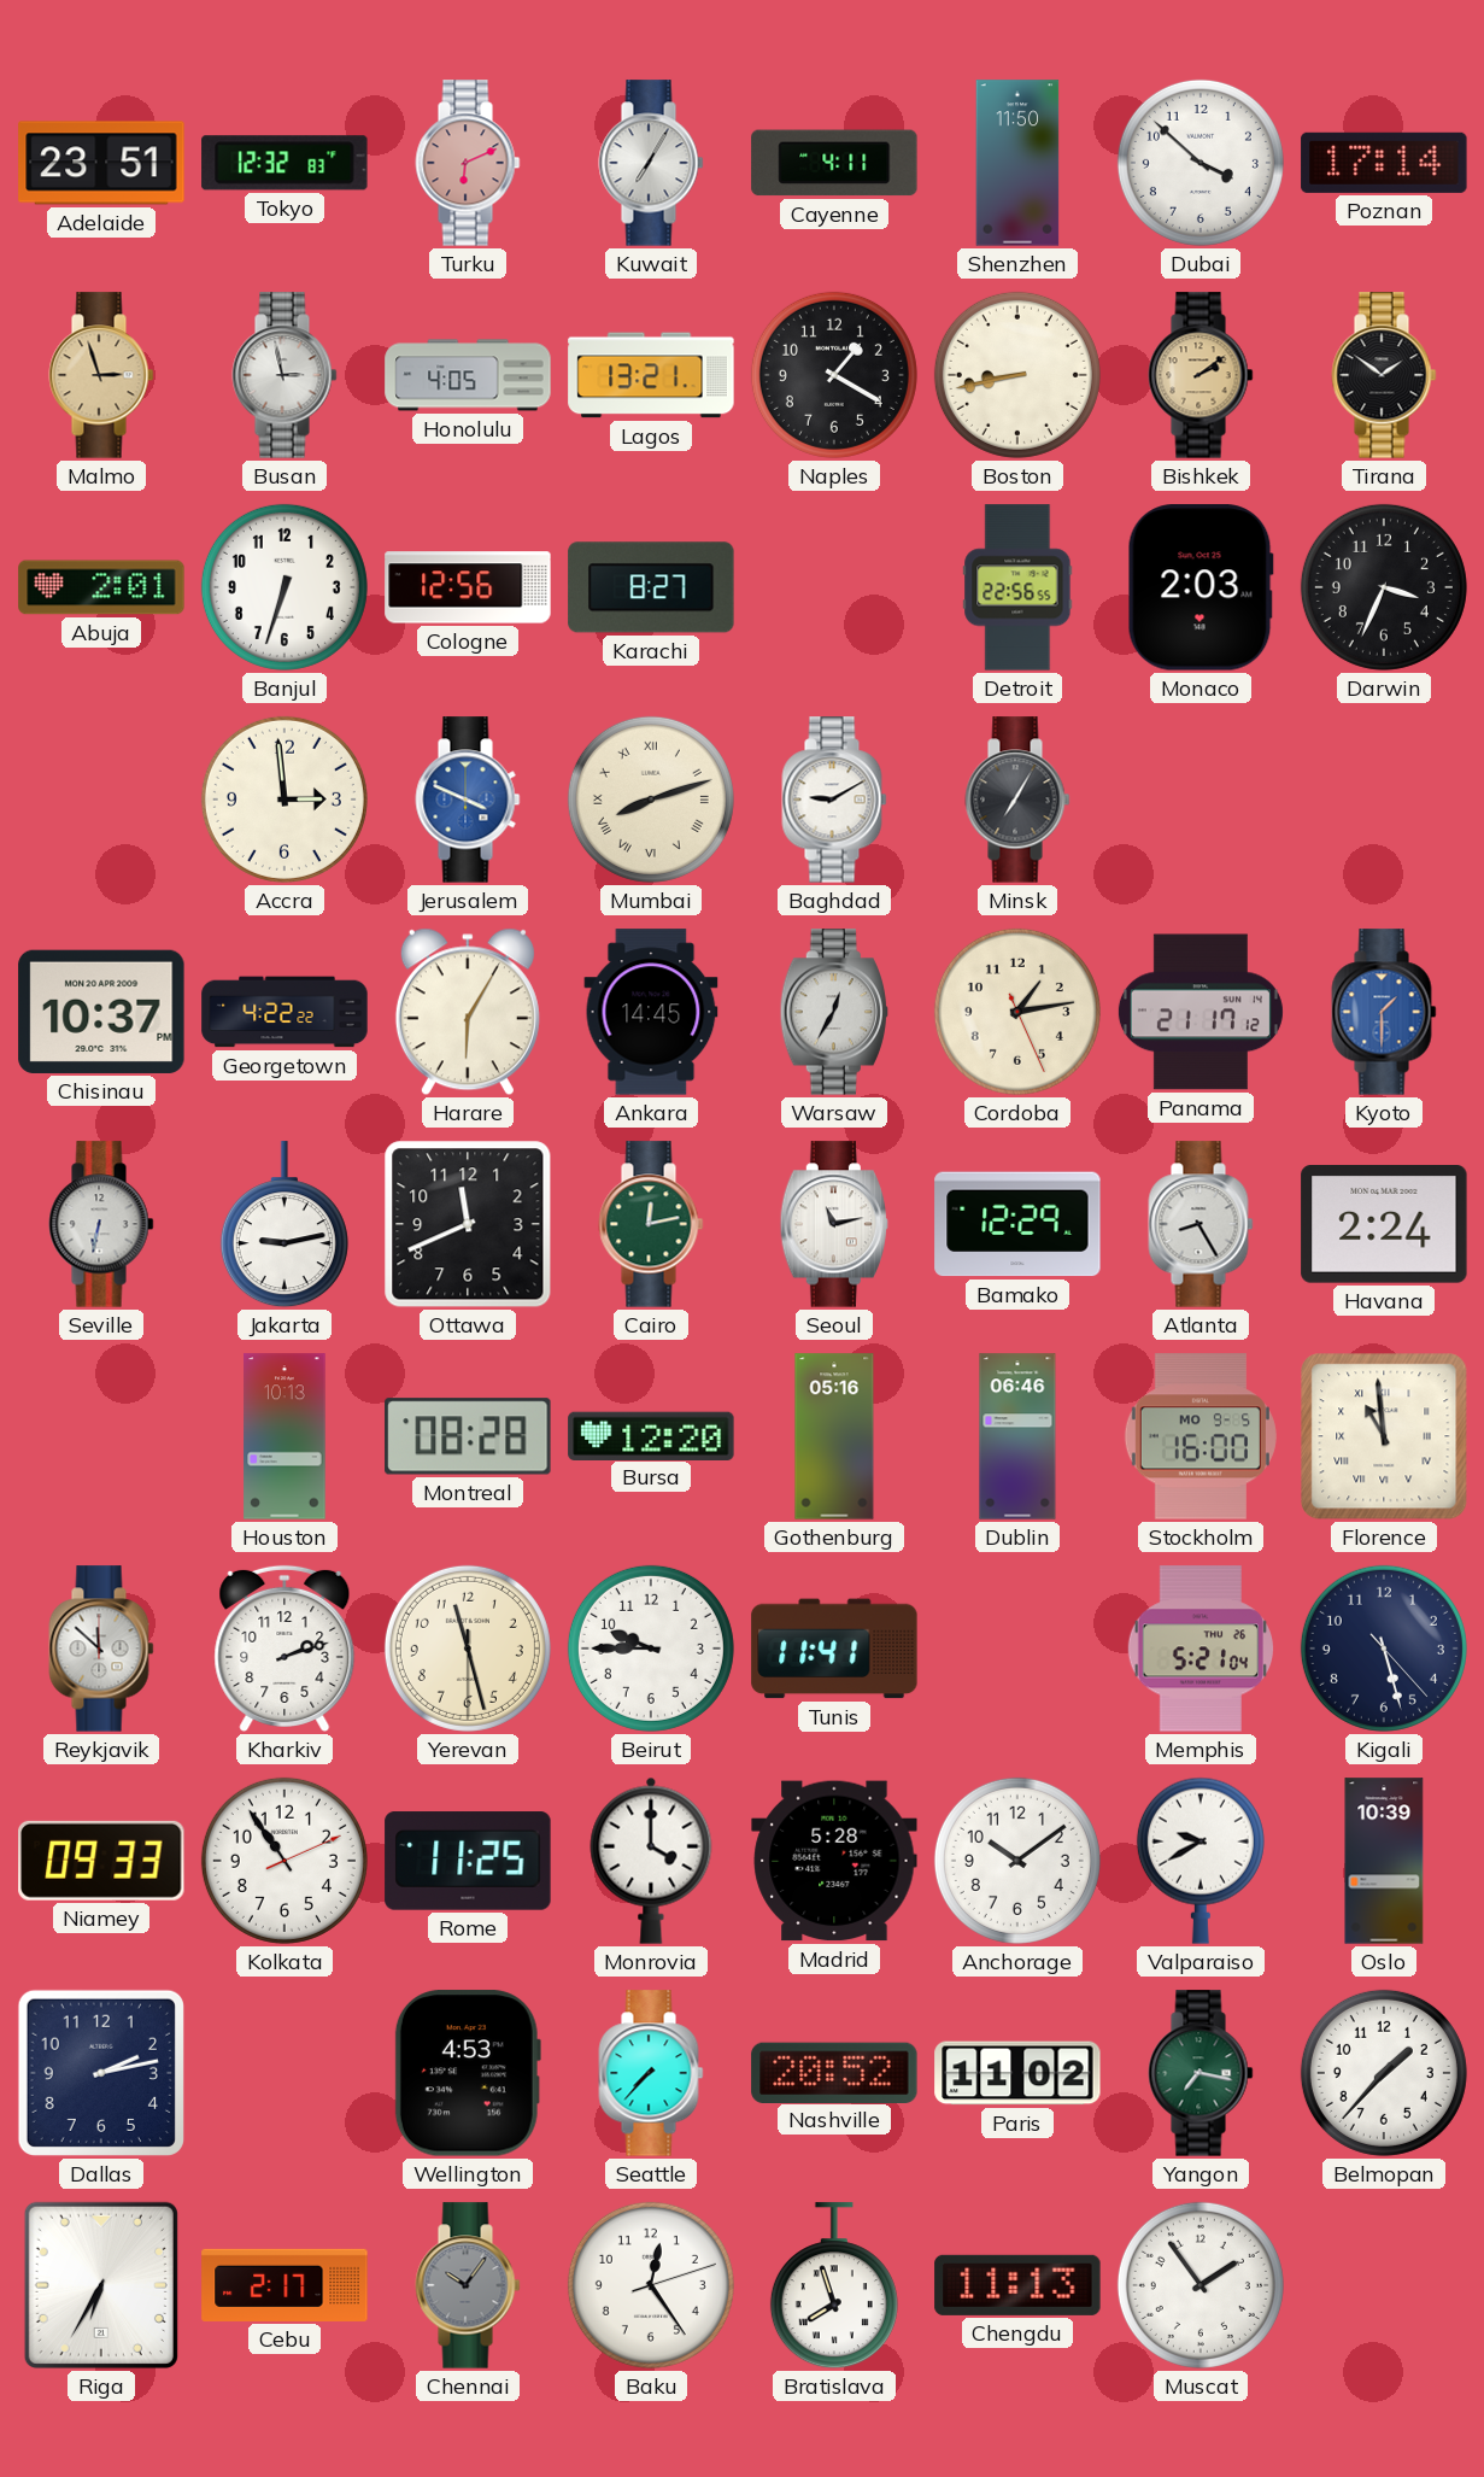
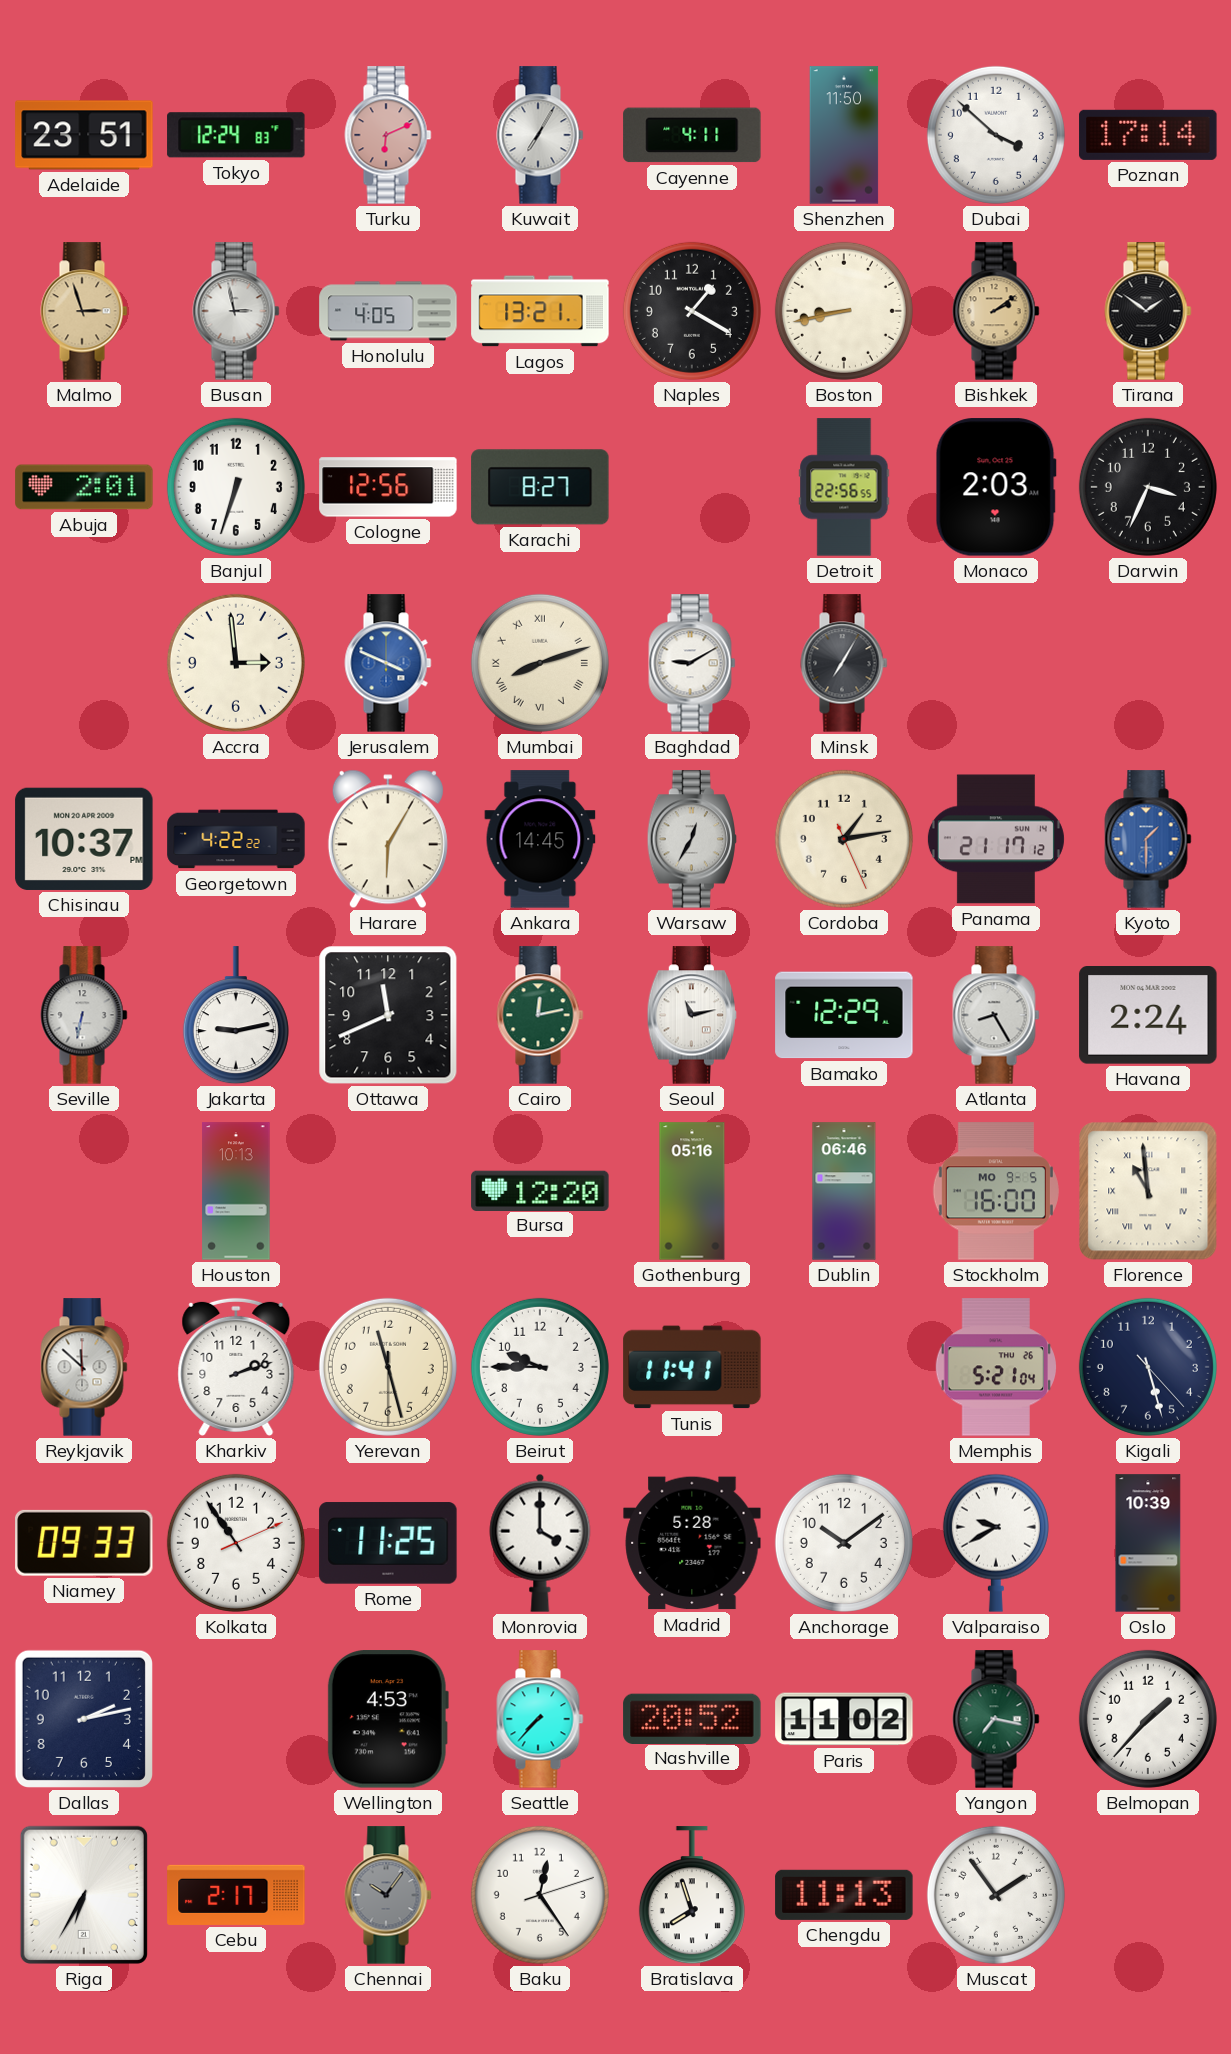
Tokyo: 12:32 -> 12:24 (236, 135)
Montreal: 08:28 -> none (468, 1436)
